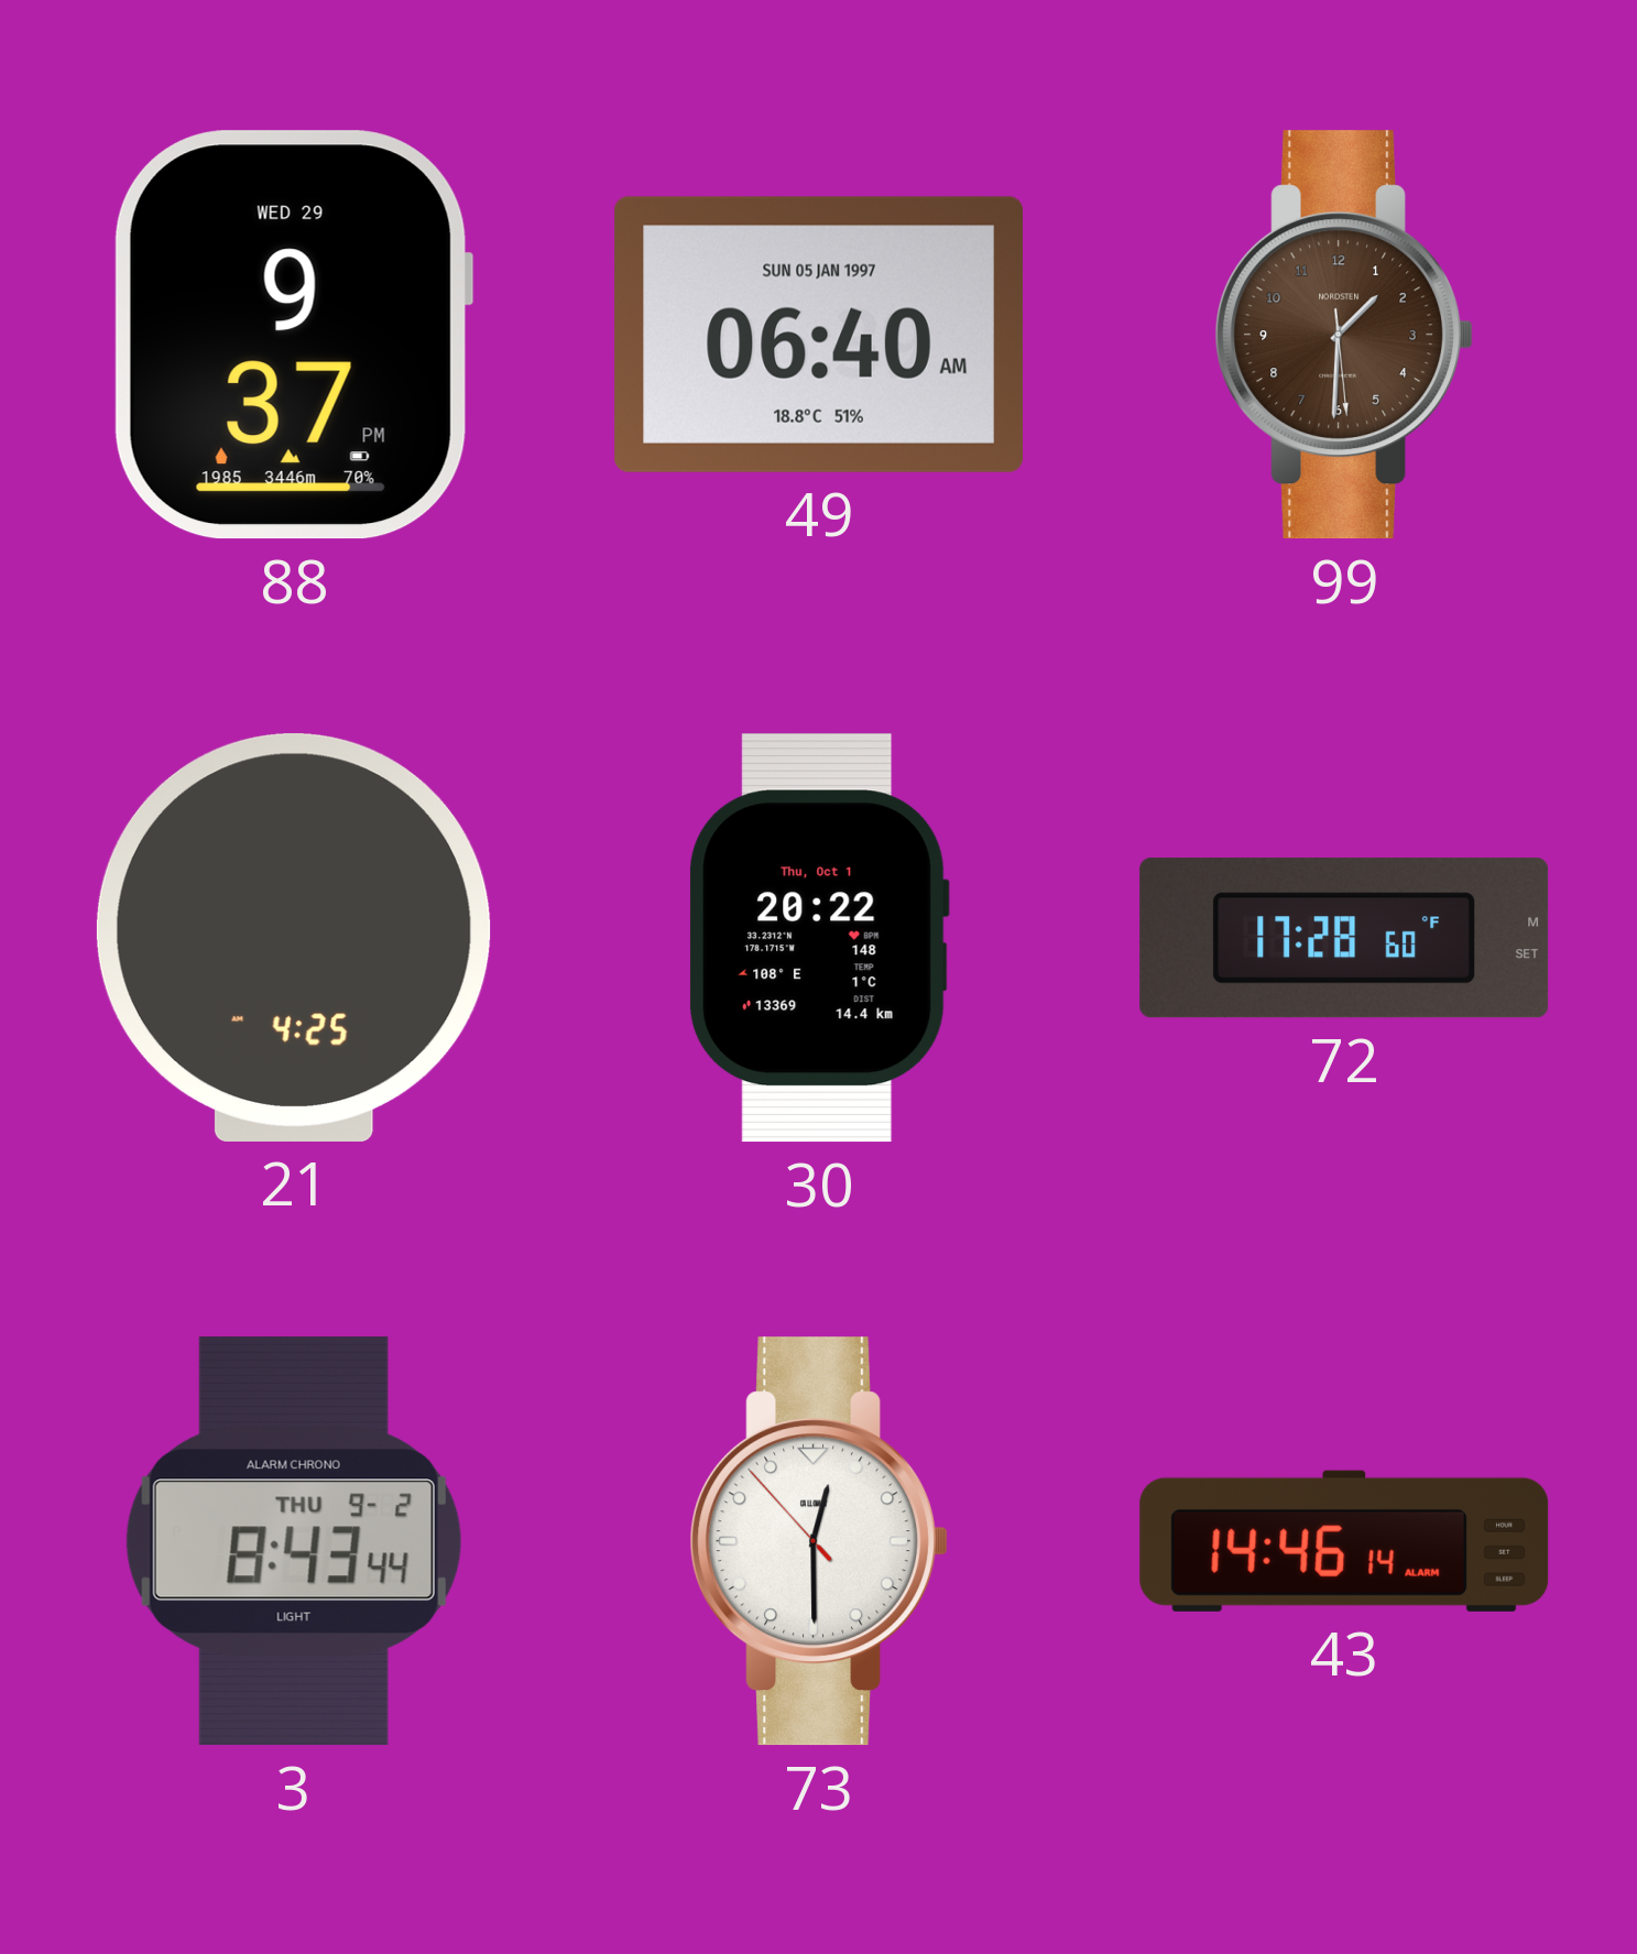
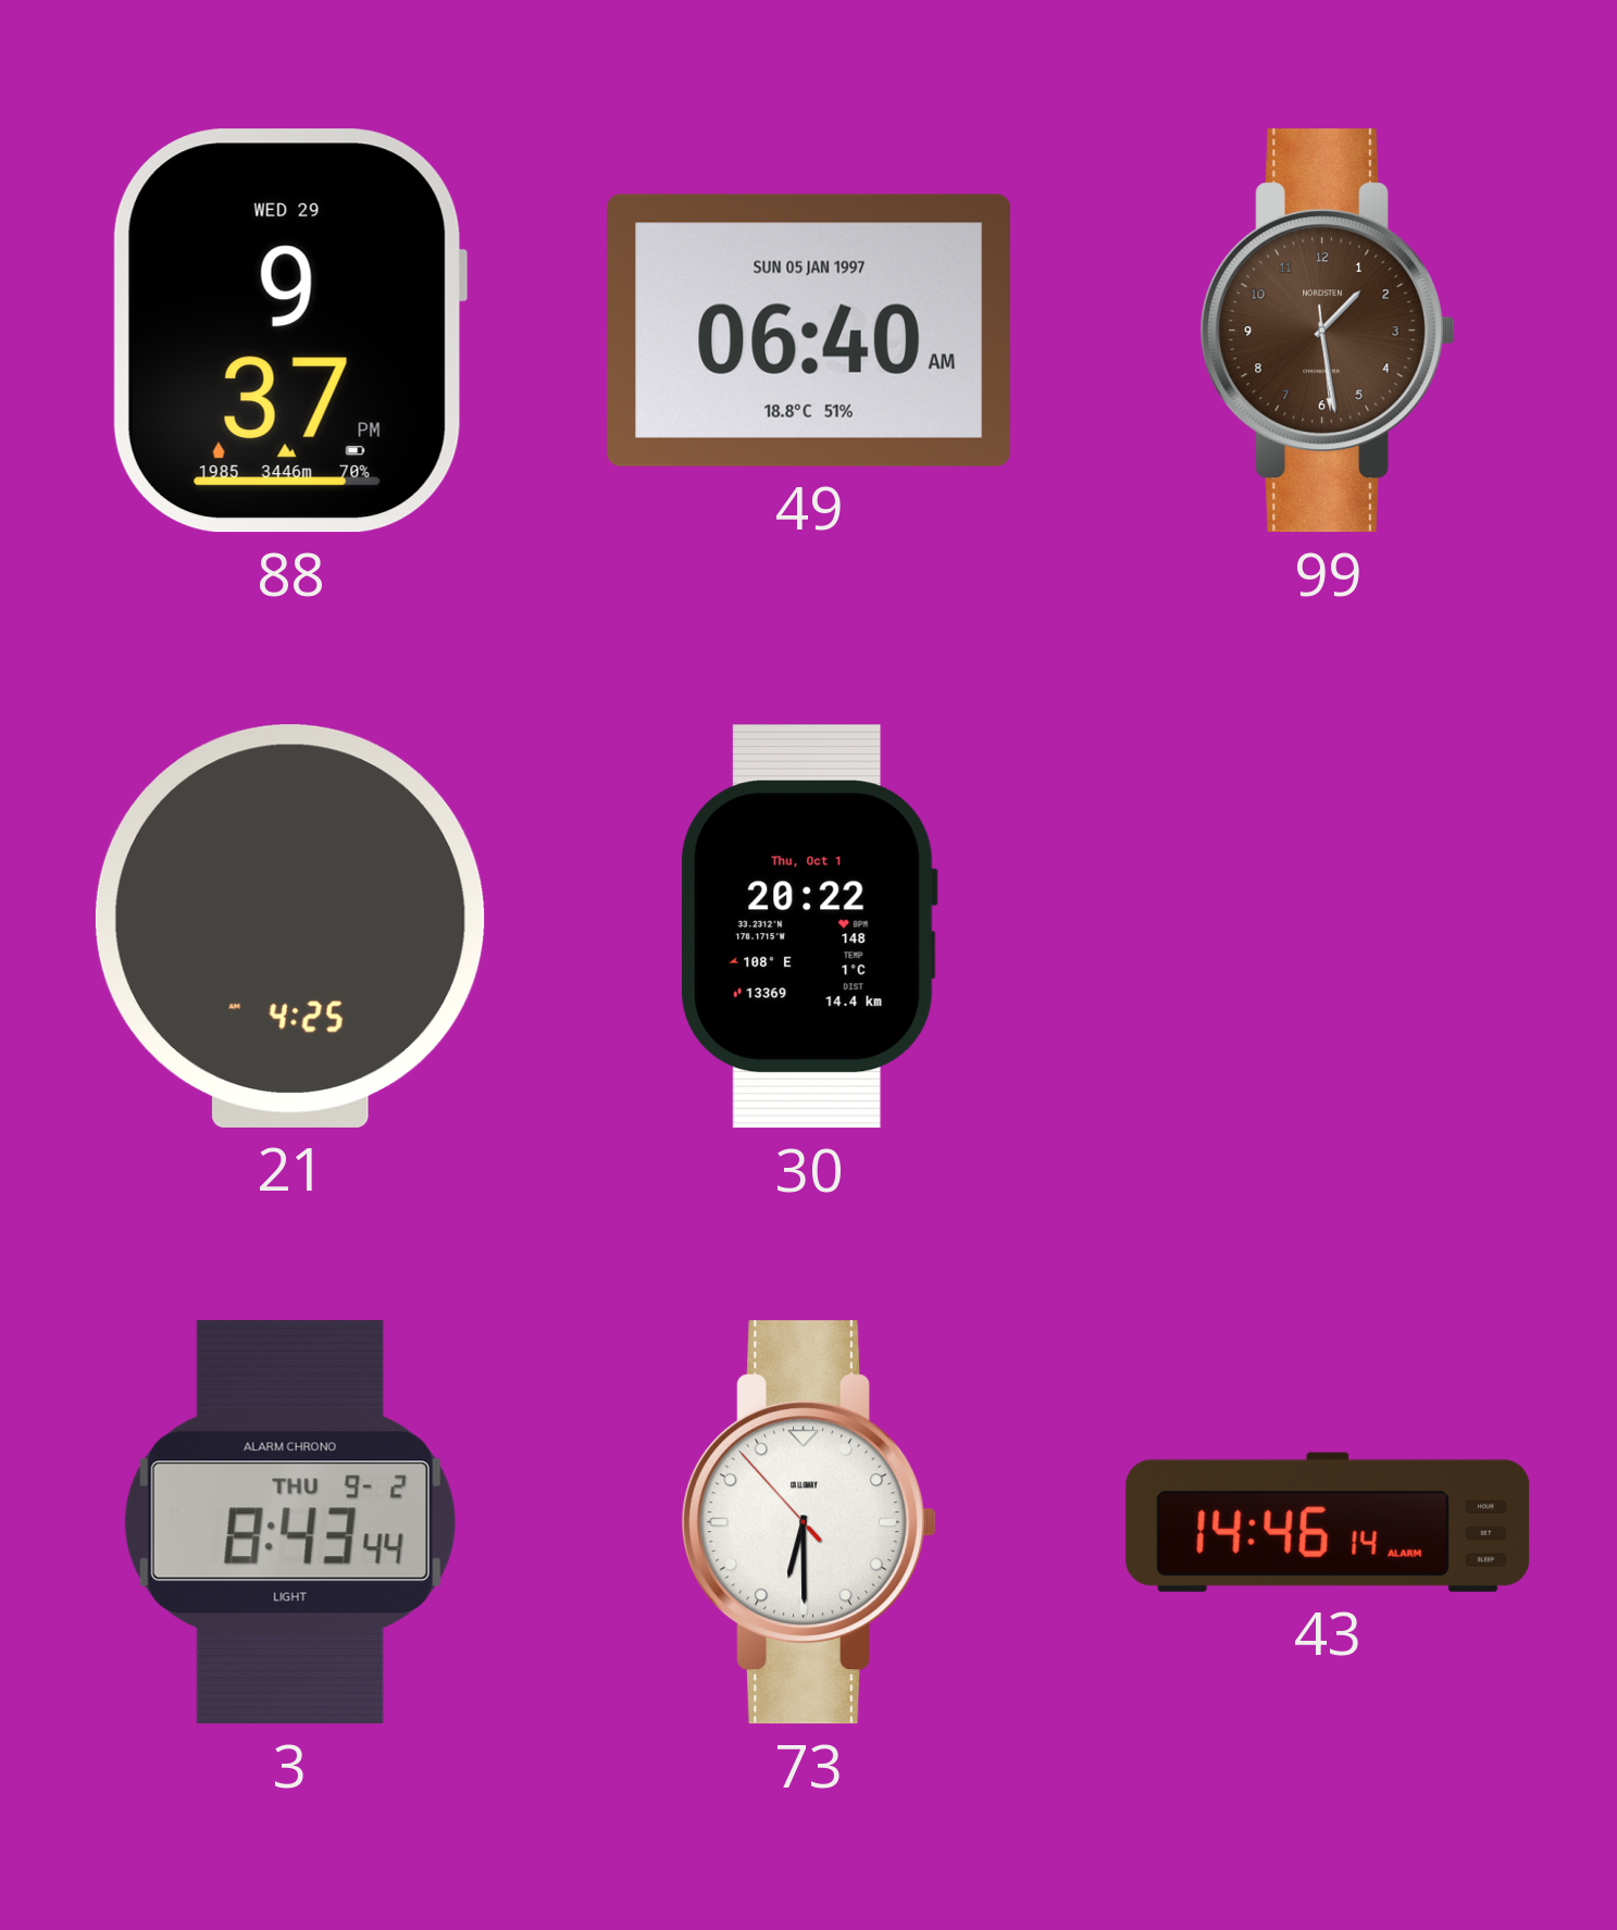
99: 1:30 -> 1:28 (1328, 331)
72: 17:28 -> none (1344, 938)
73: 12:29 -> 6:29 (809, 1522)
